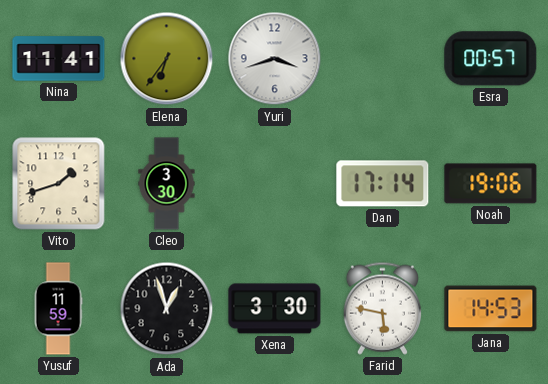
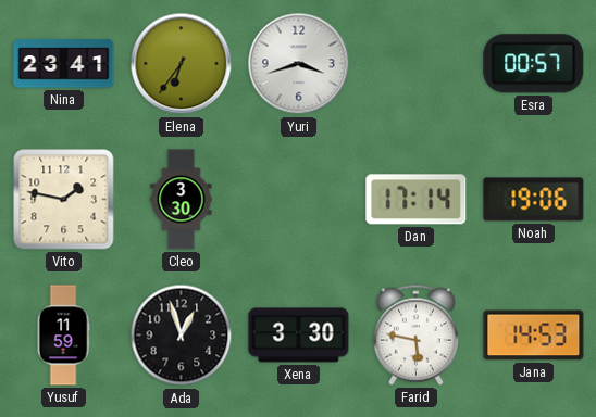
Nina: 11:41 -> 23:41 (64, 64)
Vito: 1:42 -> 1:47 (64, 200)
